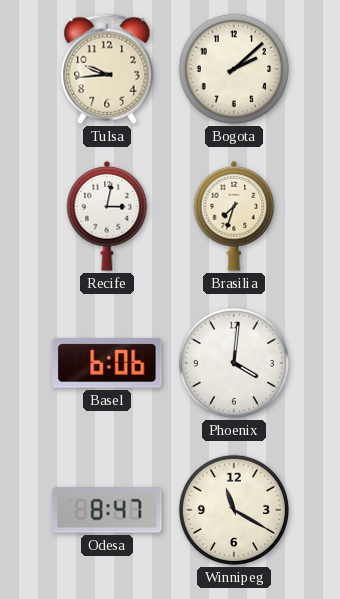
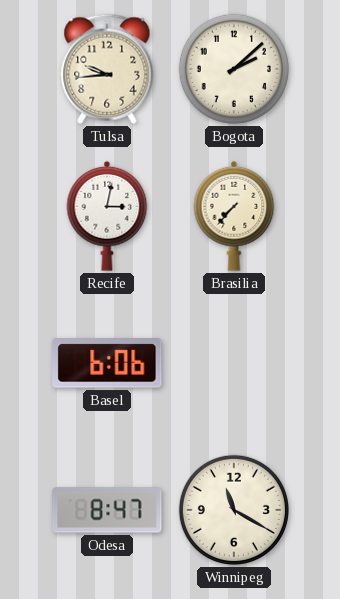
Brasilia: 7:33 -> 7:37 (234, 216)
Phoenix: 4:01 -> none (234, 363)
